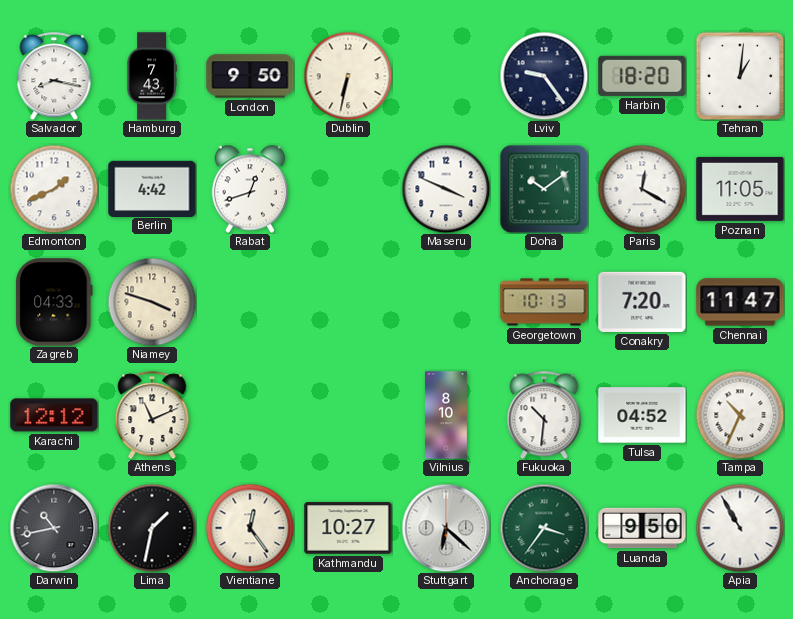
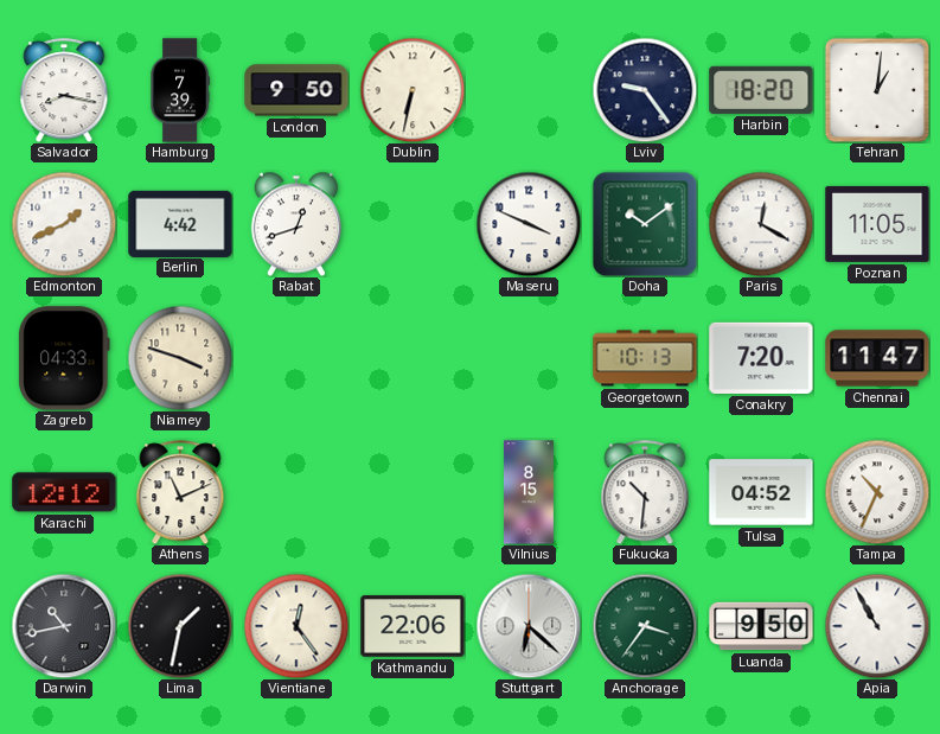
Hamburg: 7:43 -> 7:39 (180, 90)
Vilnius: 8:10 -> 8:15 (529, 492)
Kathmandu: 10:27 -> 22:06 (413, 626)
